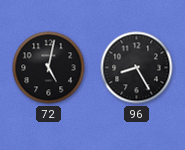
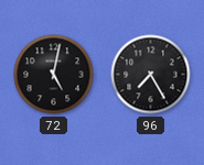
96: 8:25 -> 7:25 (151, 75)
